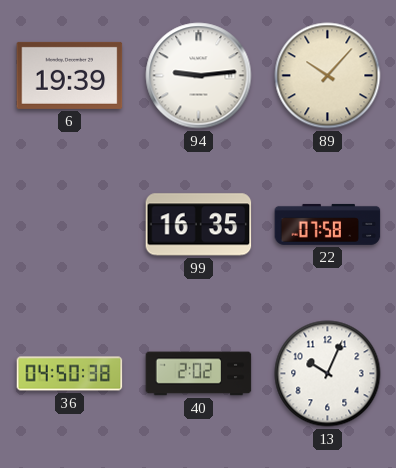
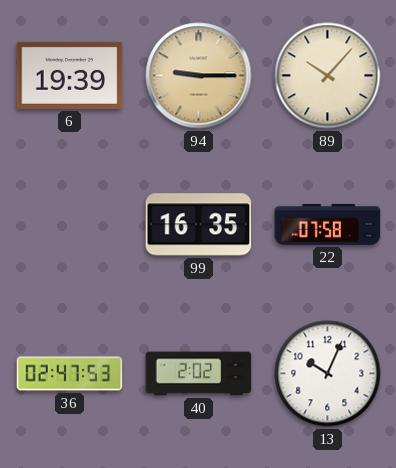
94: 9:14 -> 9:15 (199, 76)
94 dial: white -> champagne (199, 76)
36: 04:50 -> 02:47 (70, 374)
